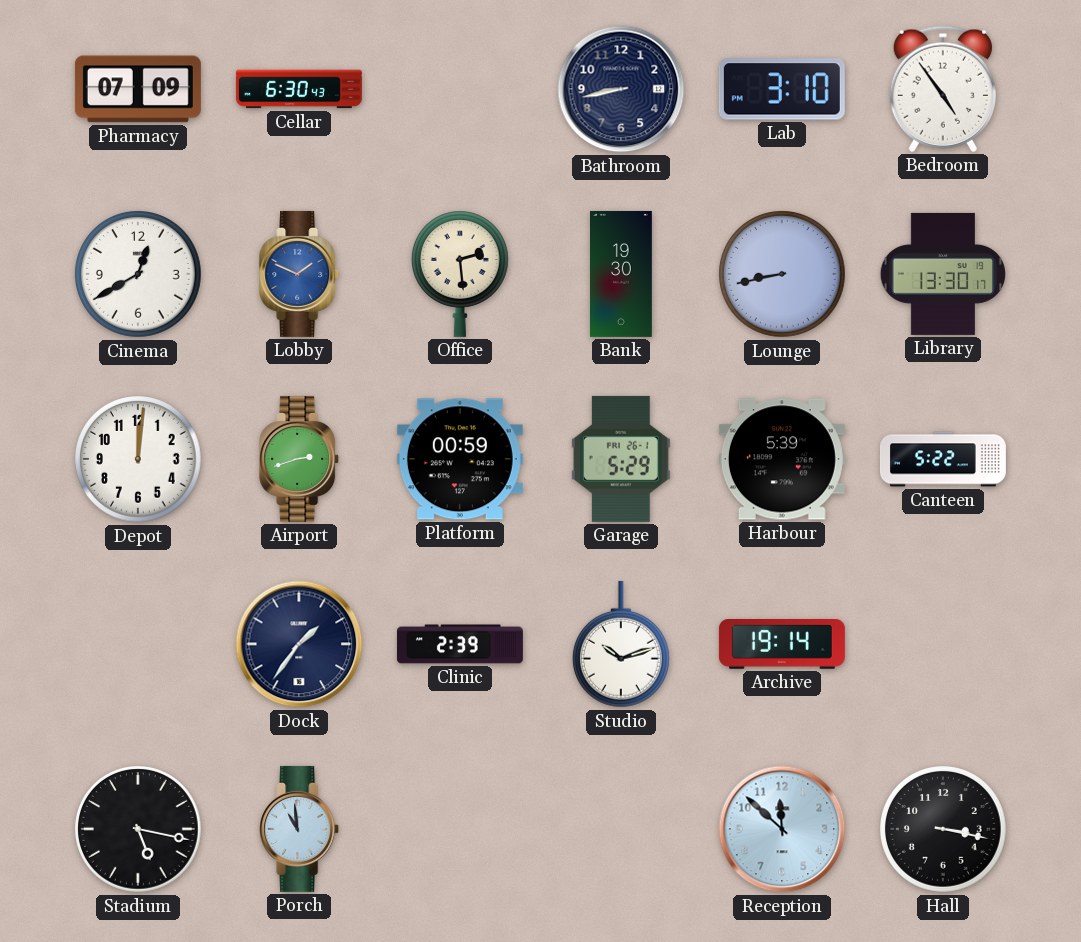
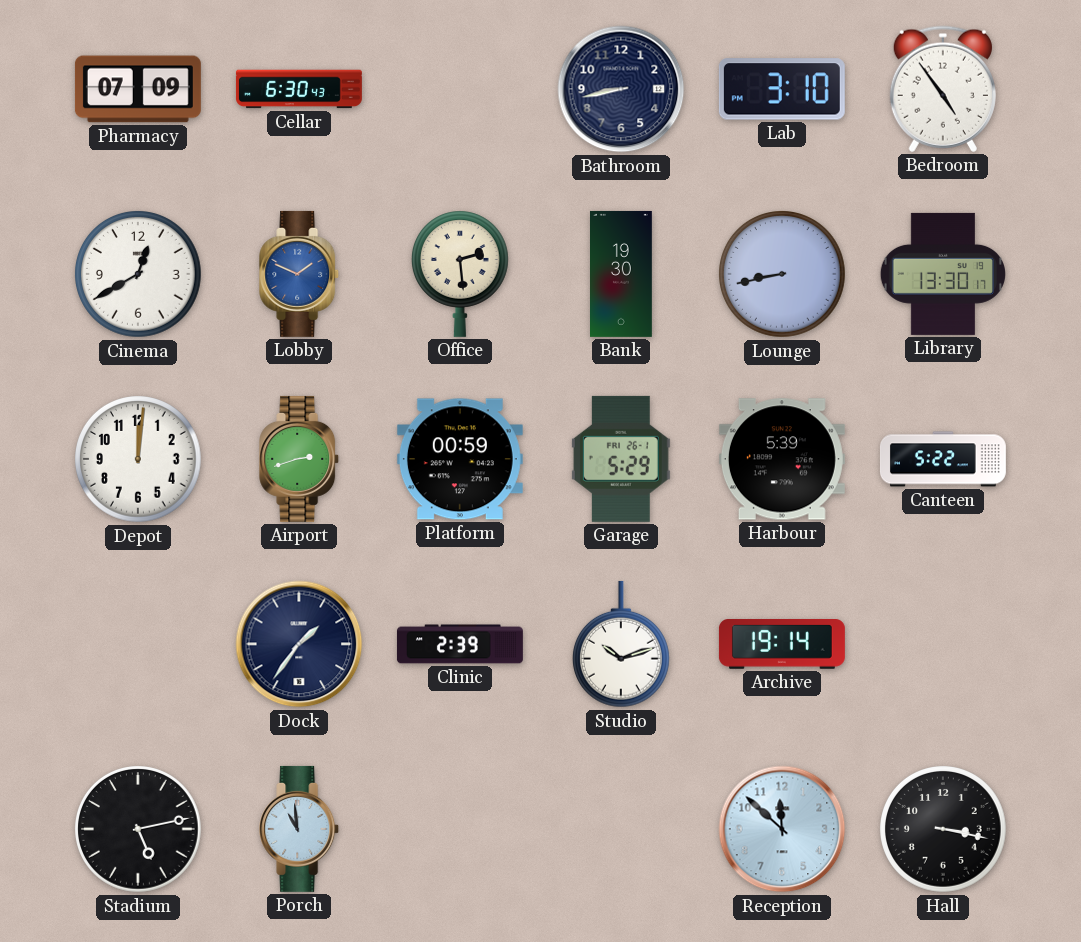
Stadium: 5:17 -> 5:13 (139, 830)
